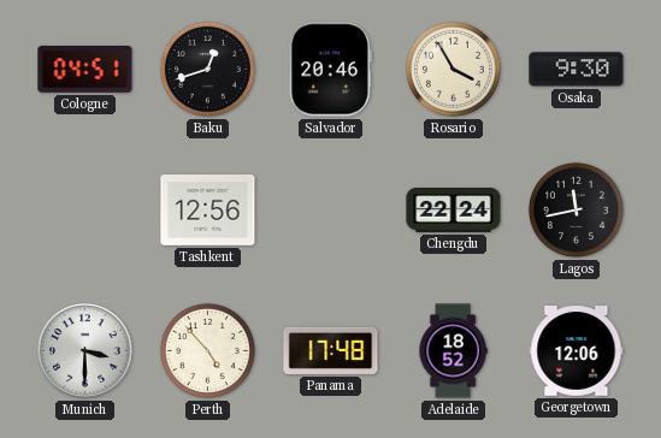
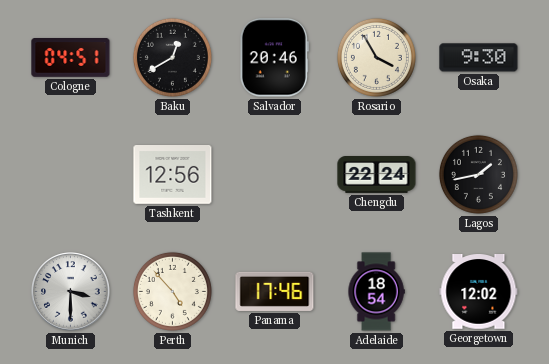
Baku: 12:42 -> 12:40 (172, 57)
Lagos: 11:43 -> 1:43 (478, 174)
Panama: 17:48 -> 17:46 (275, 291)
Adelaide: 18:52 -> 18:54 (376, 292)
Georgetown: 12:06 -> 12:02 (479, 292)
